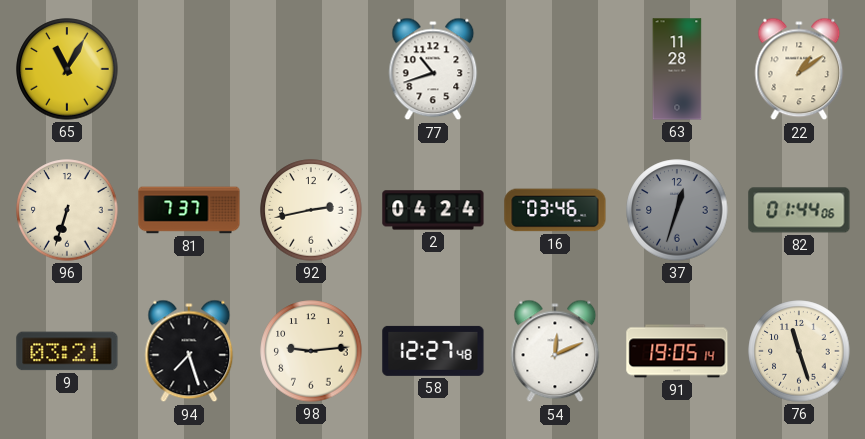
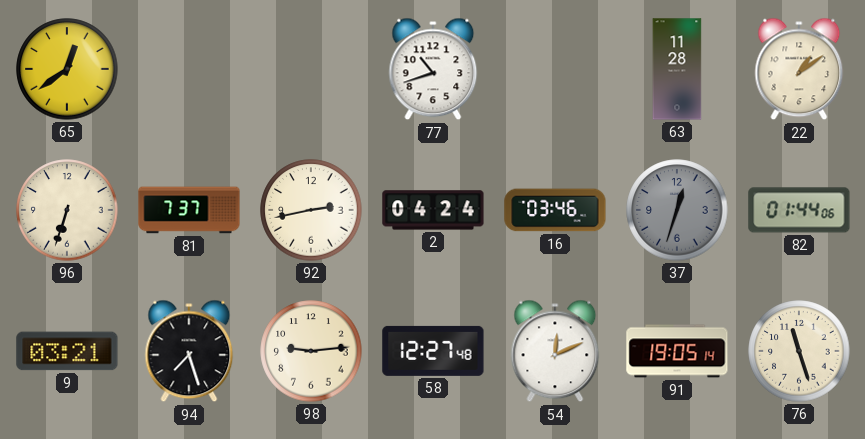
65: 11:05 -> 12:39 (67, 69)
